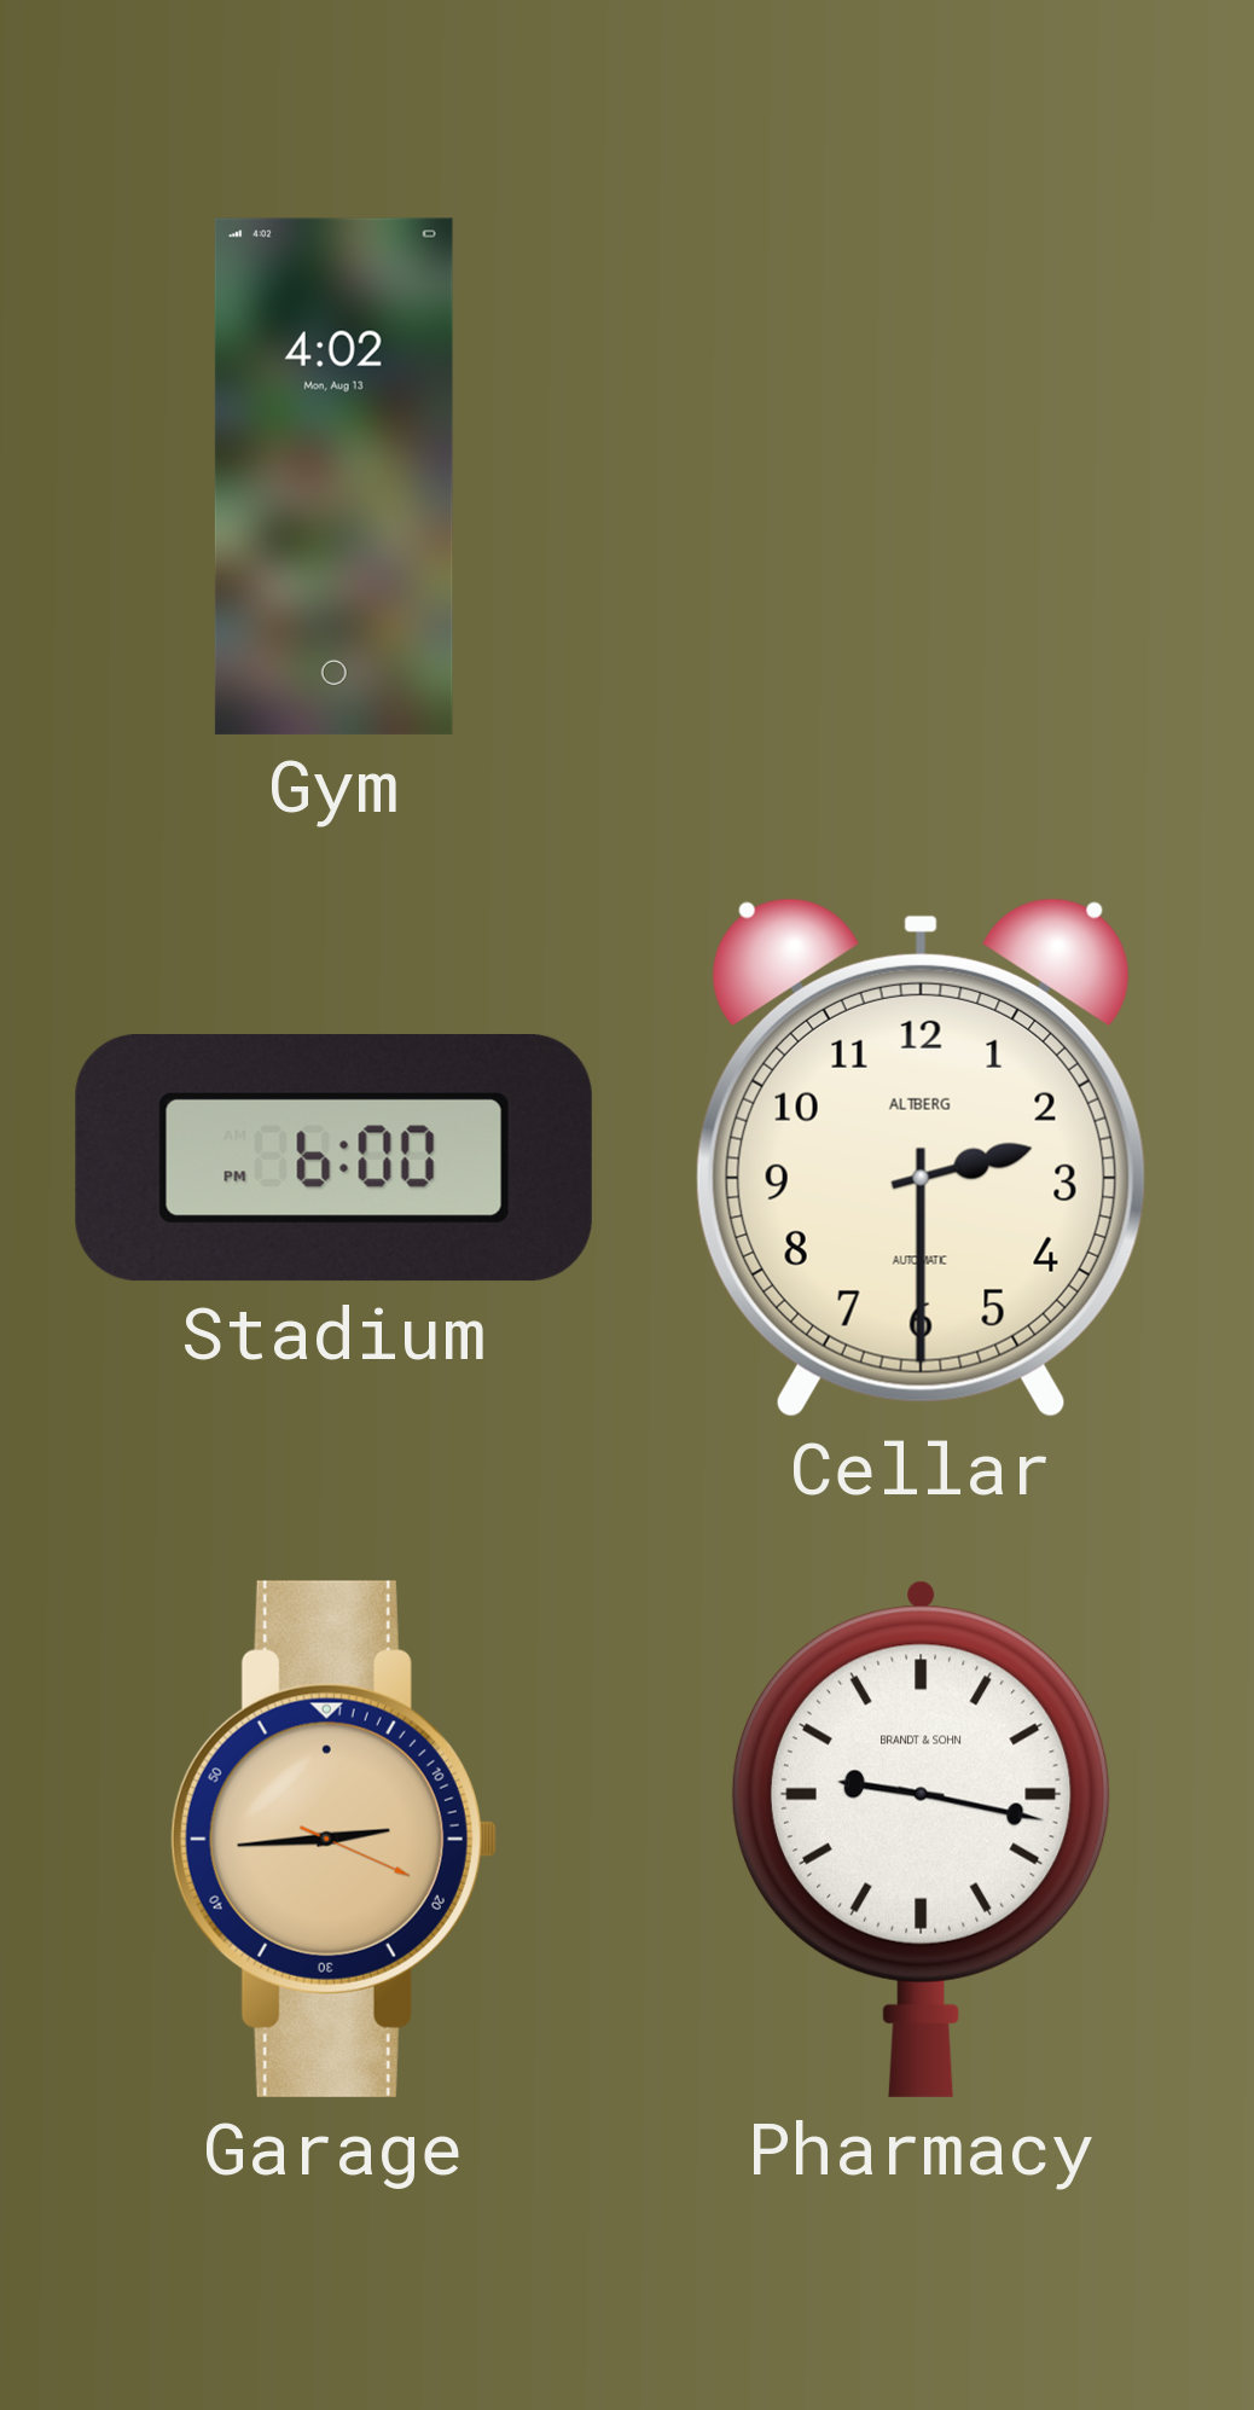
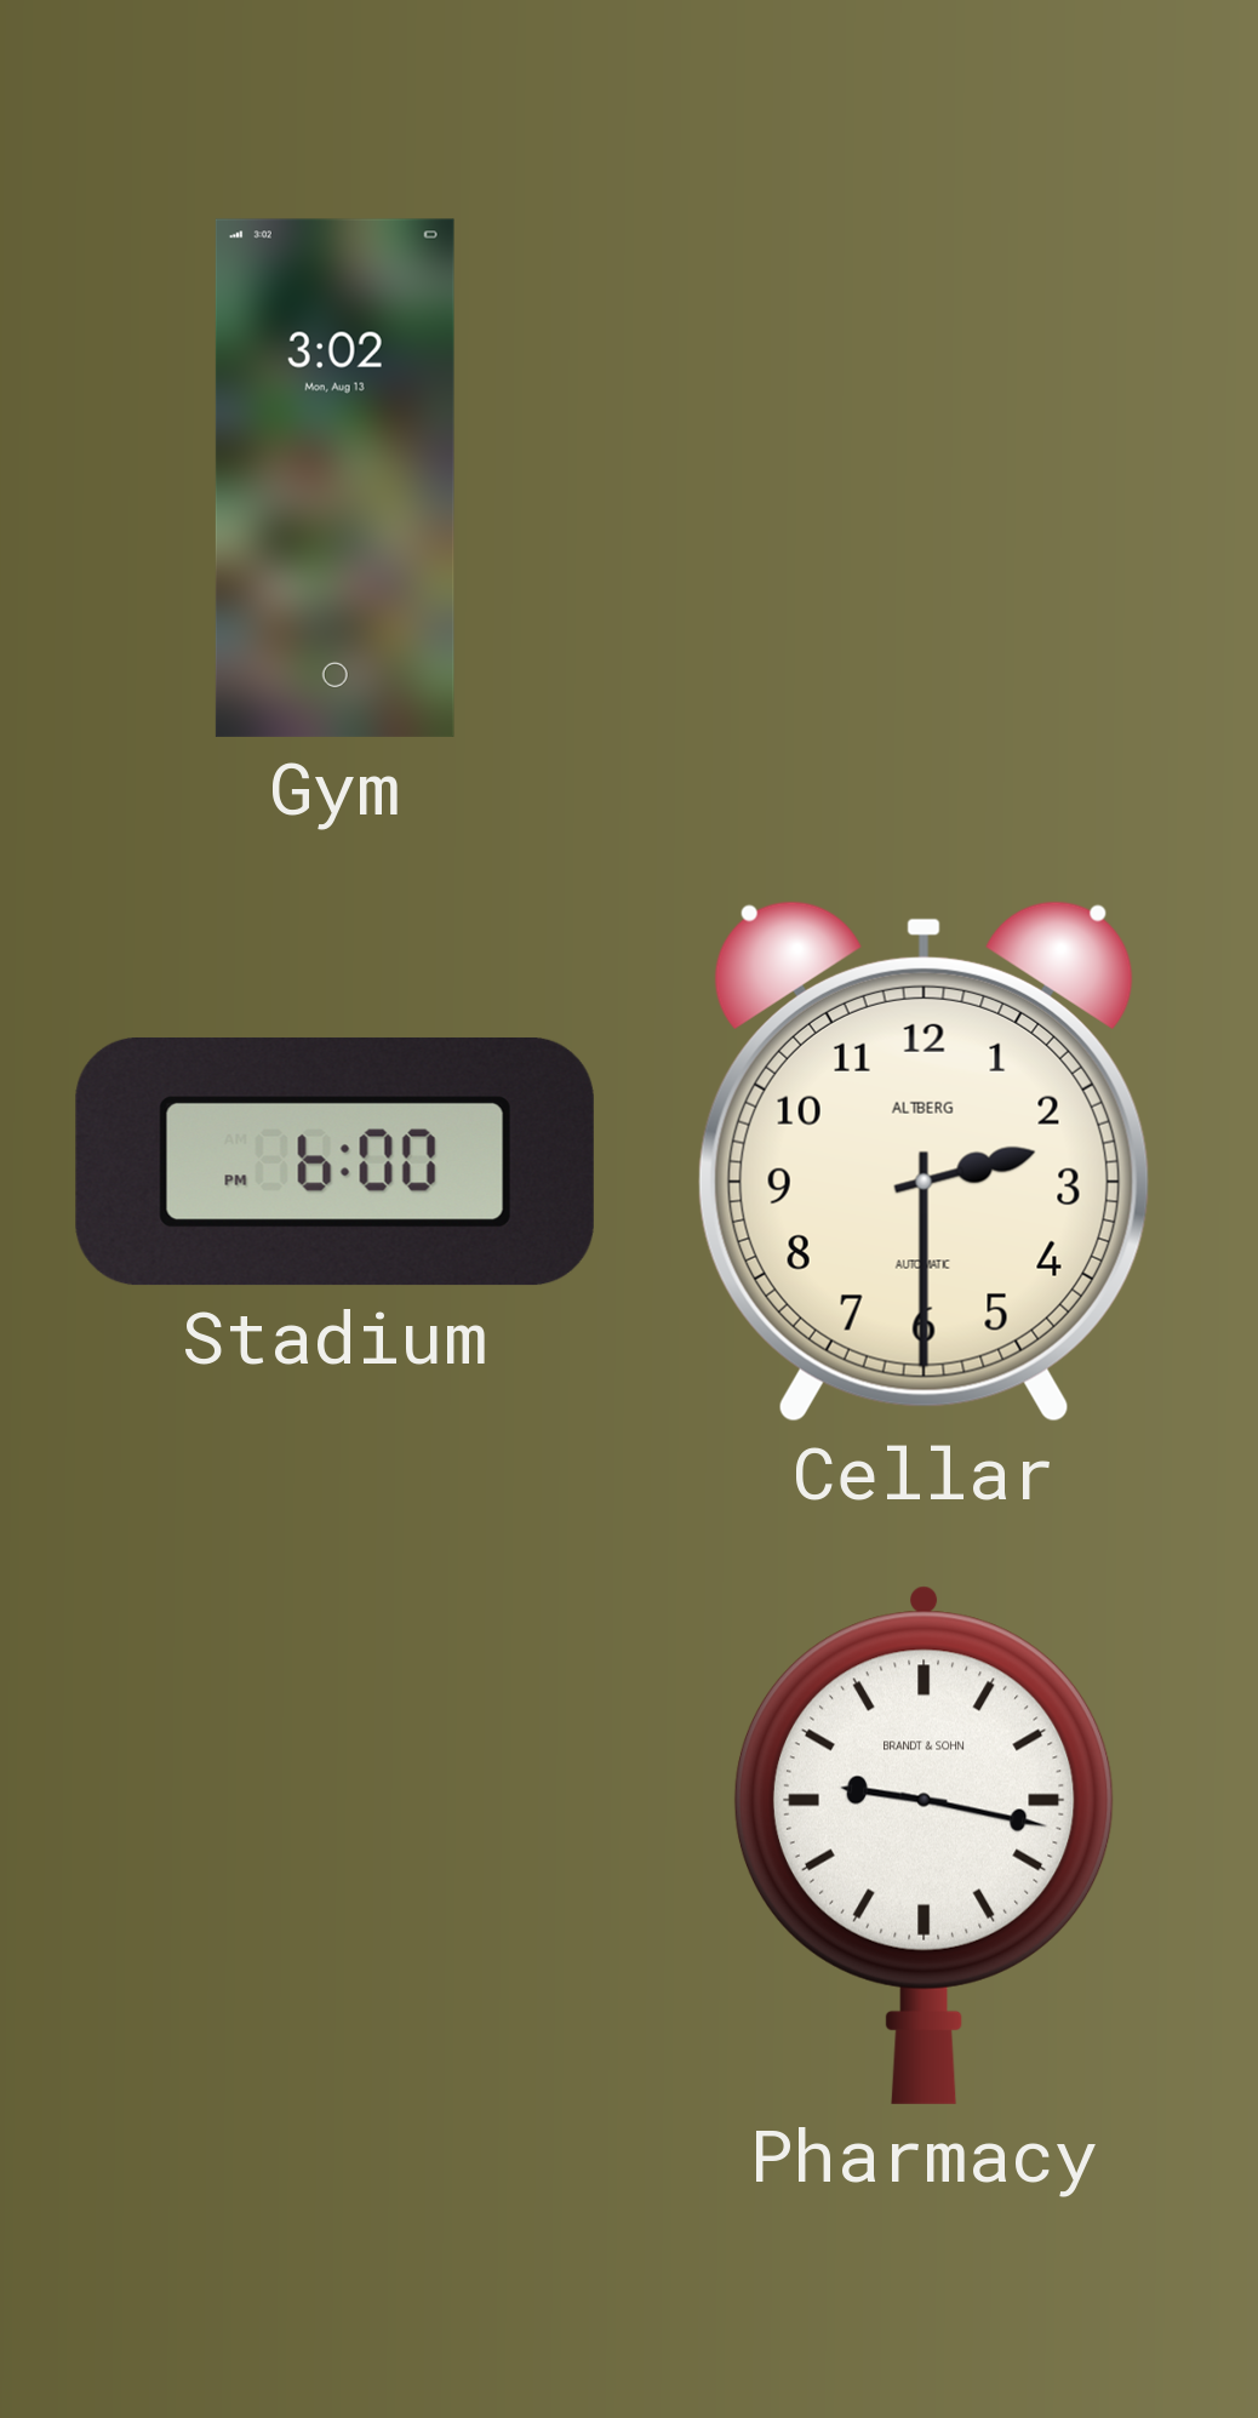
Gym: 4:02 -> 3:02 (334, 478)
Garage: 2:44 -> none (333, 1839)
